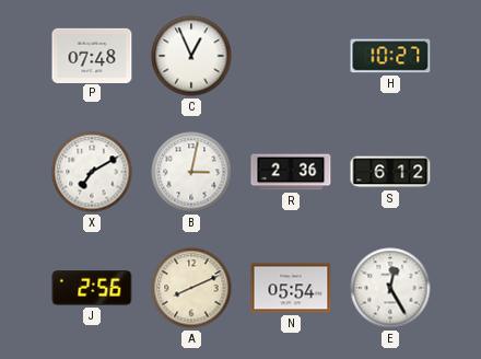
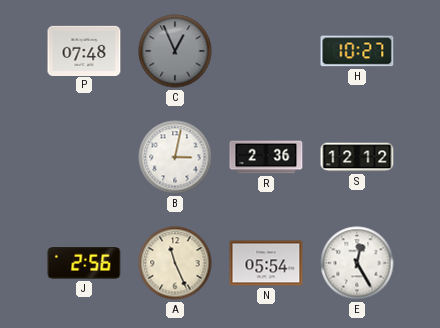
C dial: white -> grey (175, 51)
X: 7:10 -> none (92, 172)
S: 6:12 -> 12:12 (357, 157)
A: 8:11 -> 11:26 (175, 263)
